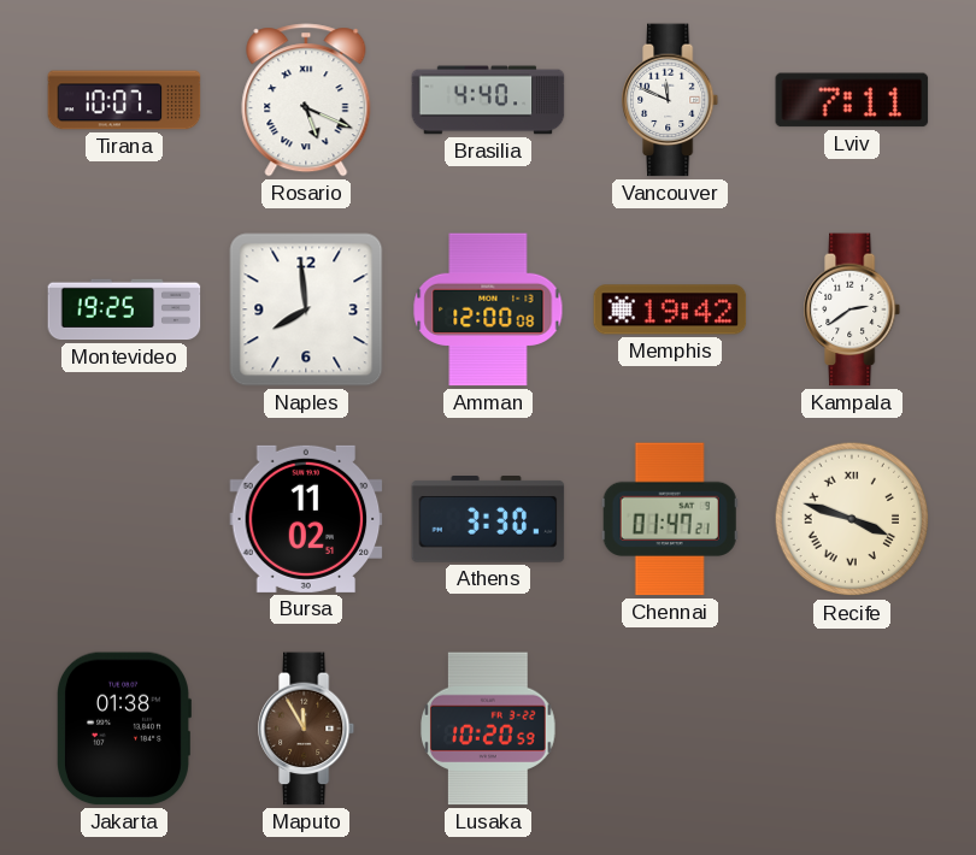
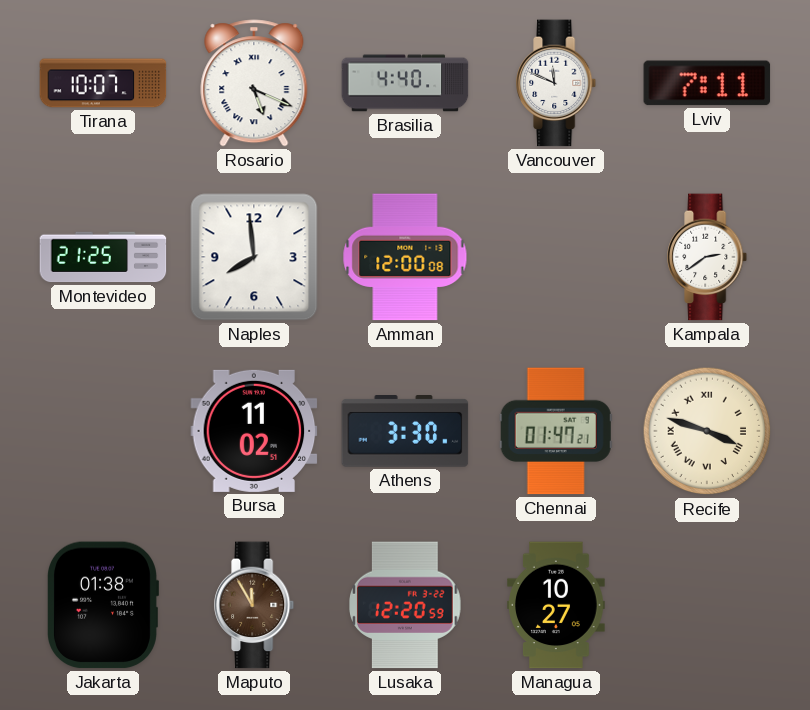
Montevideo: 19:25 -> 21:25 (103, 257)
Memphis: 19:42 -> none (670, 309)
Lusaka: 10:20 -> 12:20 (406, 605)
Managua: none -> 10:27 (556, 605)
